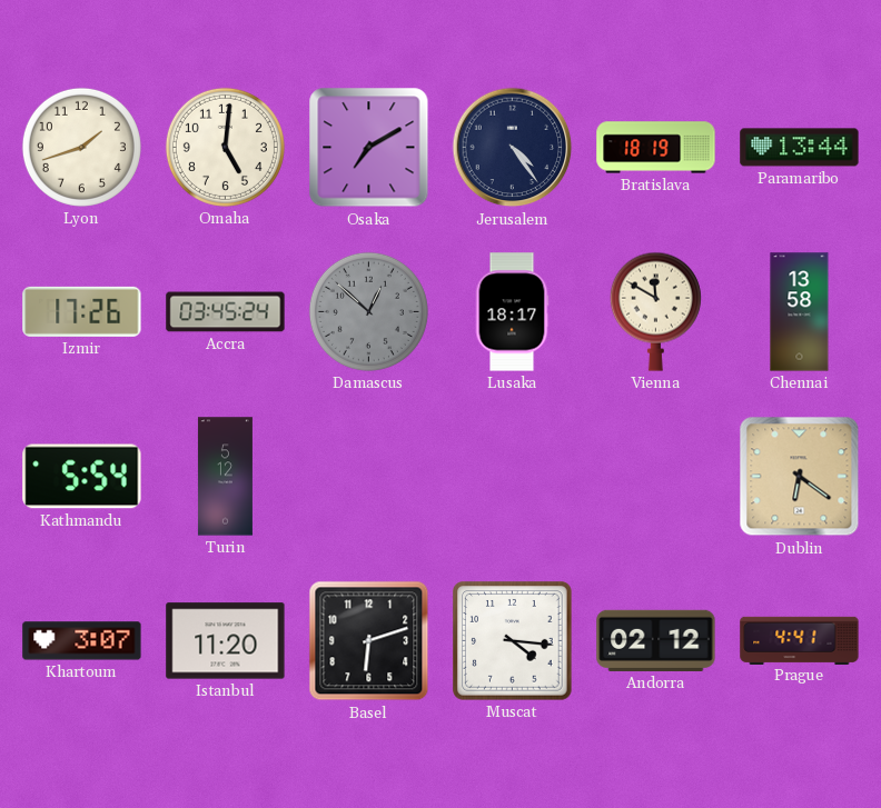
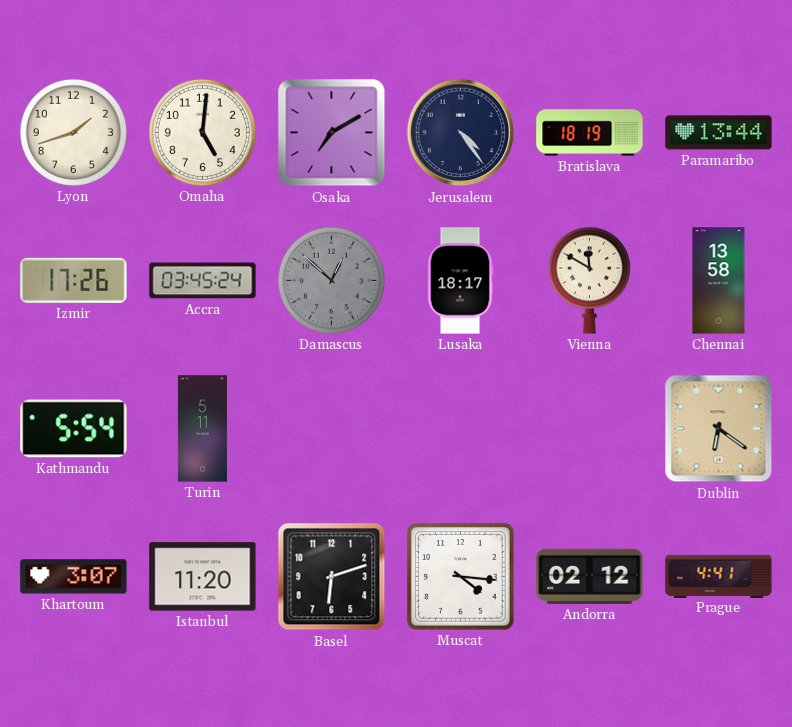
Turin: 5:12 -> 5:11 (202, 429)
